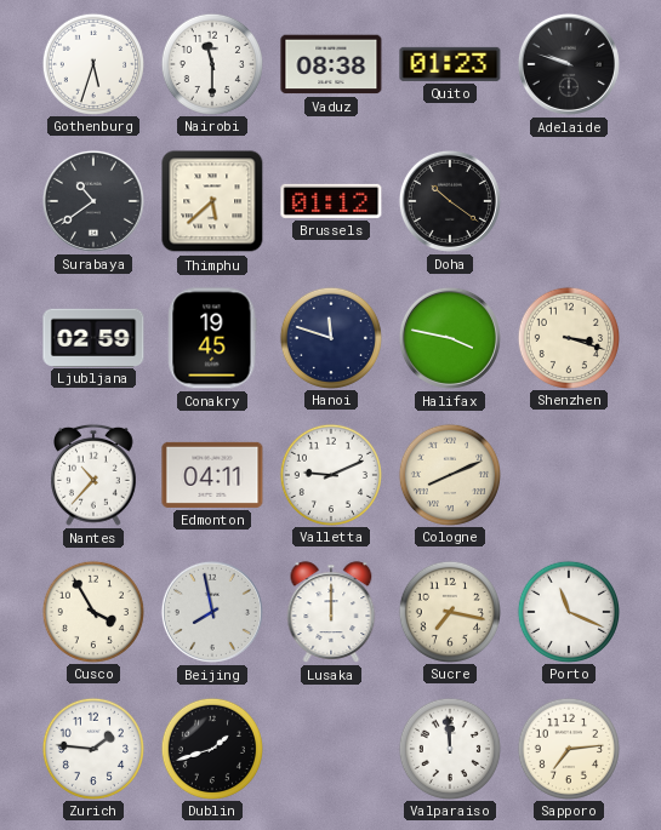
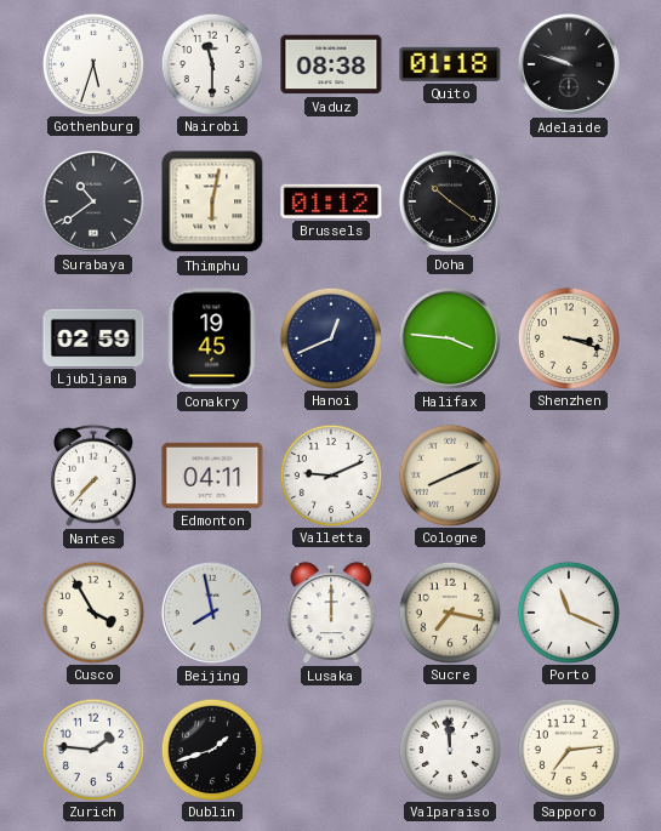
Quito: 01:23 -> 01:18 (450, 64)
Thimphu: 5:38 -> 6:02 (212, 201)
Hanoi: 11:48 -> 12:41 (330, 337)
Halifax: 3:47 -> 3:46 (450, 338)
Nantes: 10:37 -> 7:37 (95, 476)
